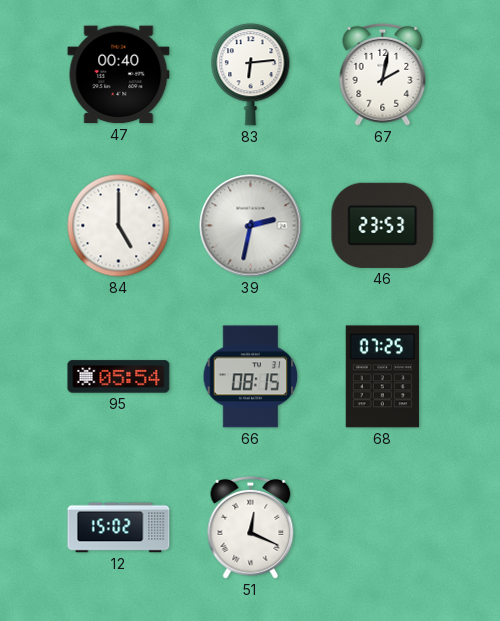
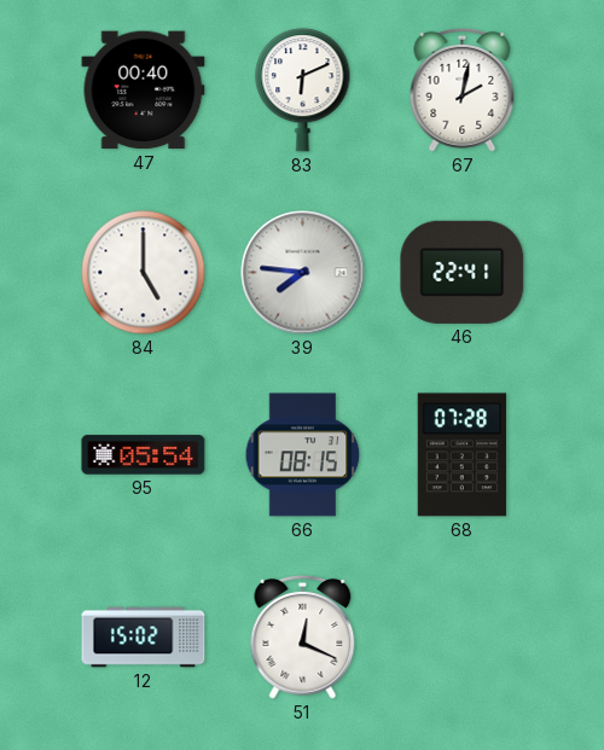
83: 6:14 -> 6:11 (303, 91)
39: 2:32 -> 7:46 (303, 273)
46: 23:53 -> 22:41 (463, 272)
68: 07:25 -> 07:28 (461, 455)
